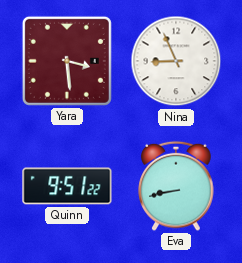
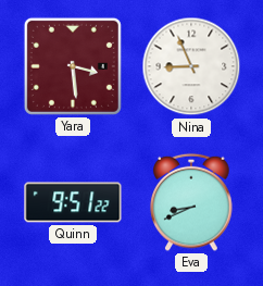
Eva: 8:43 -> 8:41 (191, 202)
